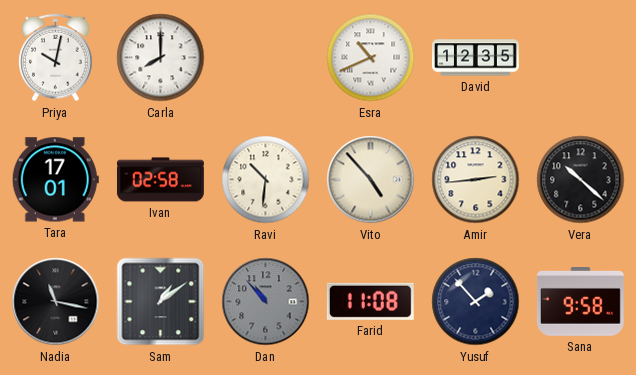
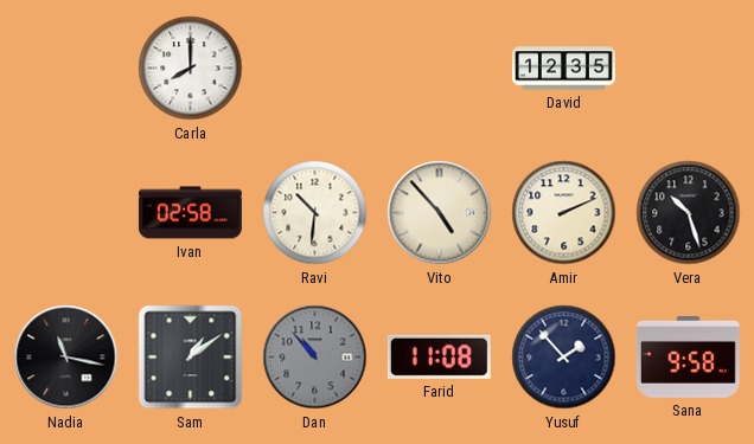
Priya: 10:02 -> none (56, 58)
Esra: 10:41 -> none (371, 58)
Tara: 17:01 -> none (55, 180)
Amir: 2:44 -> 2:11 (564, 213)
Vera: 10:22 -> 10:27 (689, 213)
